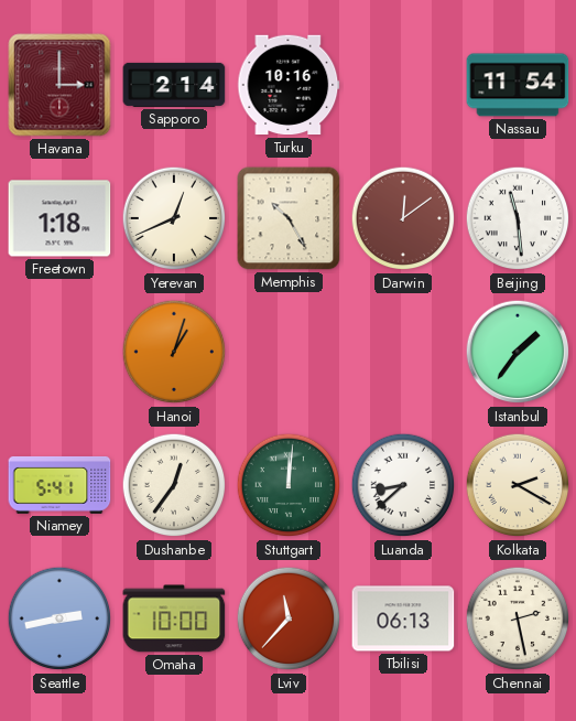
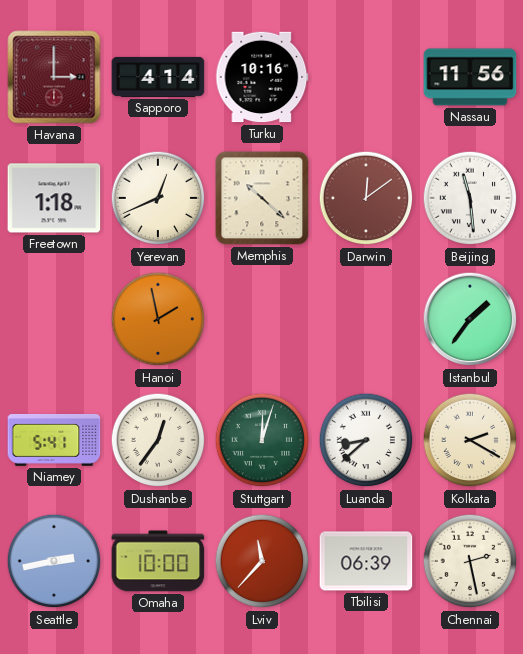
Sapporo: 2:14 -> 4:14 (158, 77)
Nassau: 11:54 -> 11:56 (470, 77)
Memphis: 10:25 -> 10:22 (262, 198)
Hanoi: 1:03 -> 1:58 (158, 319)
Stuttgart: 12:01 -> 12:03 (262, 440)
Tbilisi: 06:13 -> 06:39 (366, 561)
